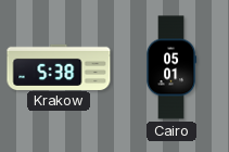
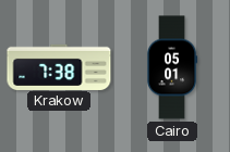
Krakow: 5:38 -> 7:38 (59, 66)
